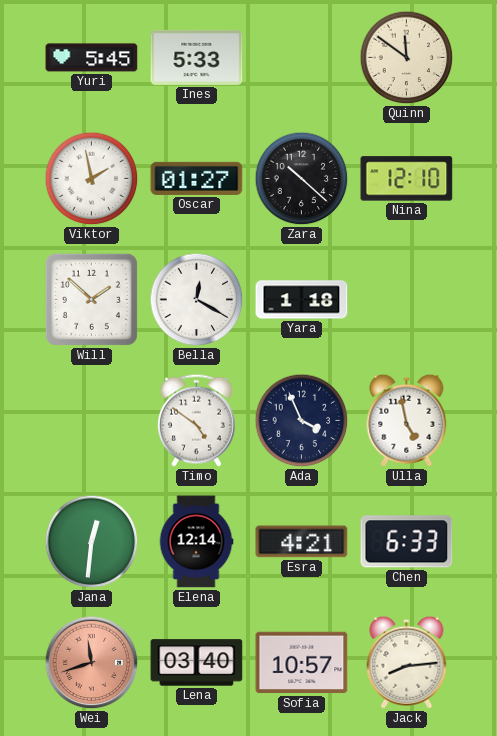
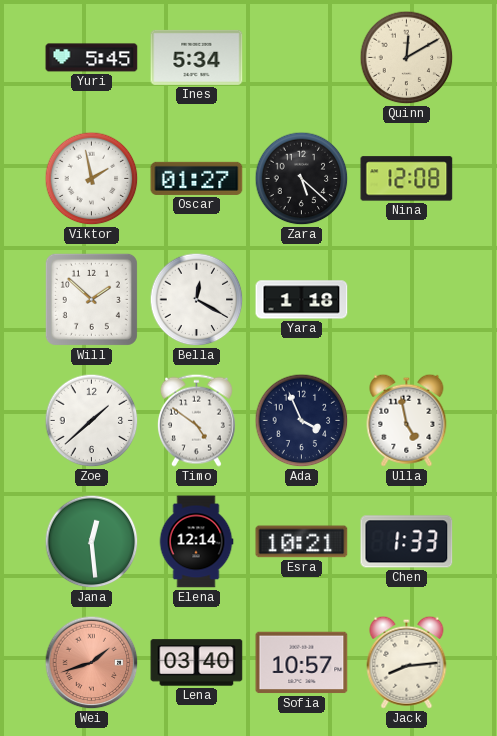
Ines: 5:33 -> 5:34 (197, 57)
Quinn: 11:51 -> 12:10 (407, 58)
Zara: 10:22 -> 5:22 (302, 179)
Nina: 12:10 -> 12:08 (407, 179)
Zoe: none -> 1:38 (92, 421)
Jana: 12:31 -> 12:29 (92, 542)
Esra: 4:21 -> 10:21 (302, 542)
Chen: 6:33 -> 1:33 (407, 542)
Wei: 11:42 -> 1:42 (92, 663)
